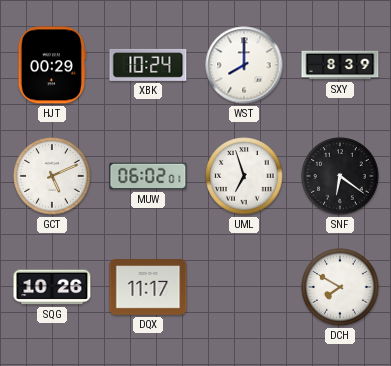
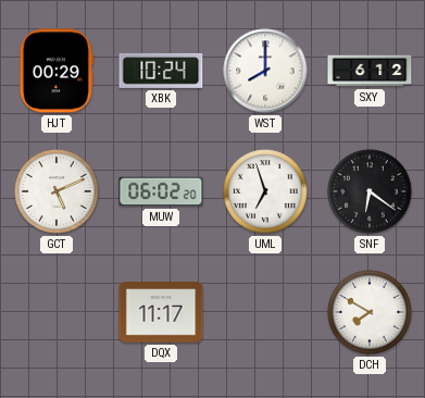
SXY: 8:39 -> 6:12 (370, 71)
MUW: 06:02:01 -> 06:02:20 (161, 191)
SQG: 10:26 -> none (52, 287)
